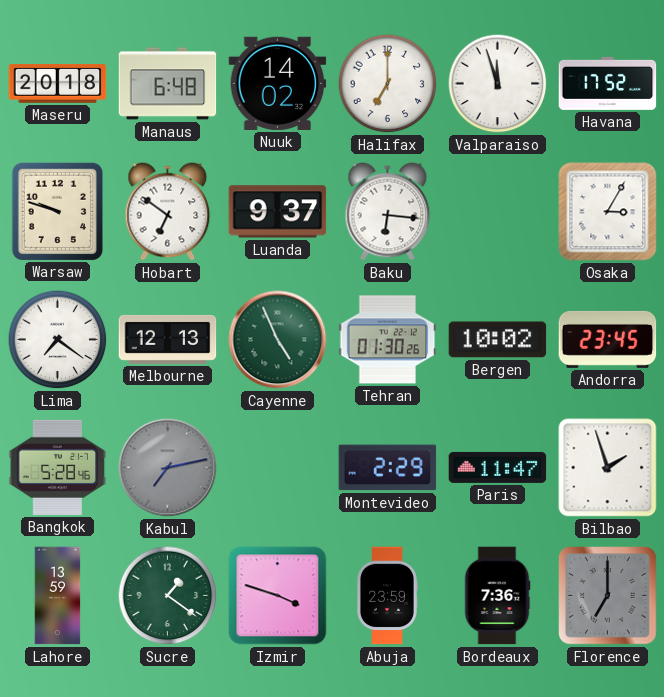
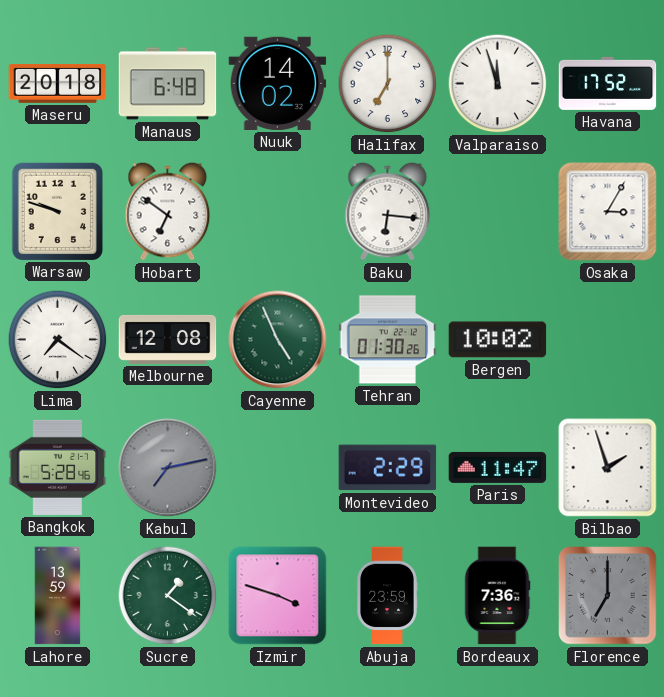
Luanda: 9:37 -> none (278, 212)
Melbourne: 12:13 -> 12:08 (168, 339)
Andorra: 23:45 -> none (608, 339)
